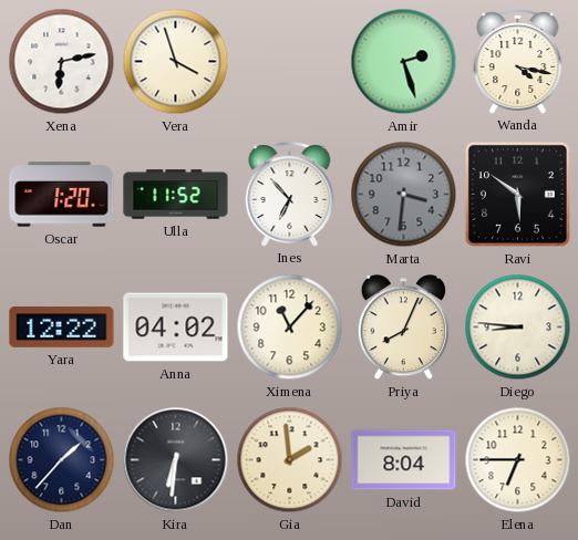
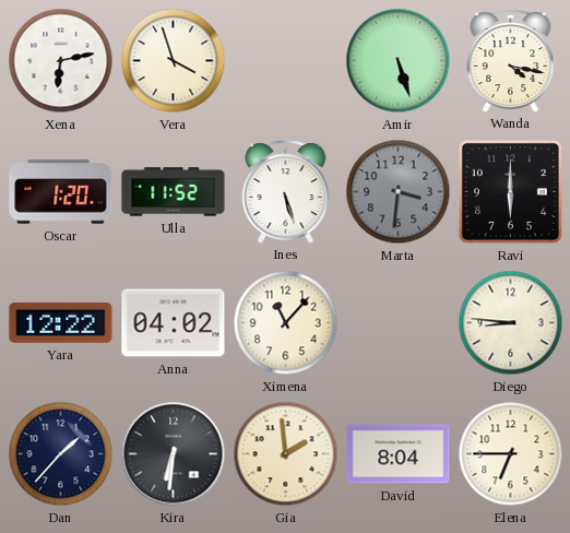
Amir: 2:27 -> 5:27 (399, 61)
Ines: 6:53 -> 5:27 (286, 191)
Ravi: 5:51 -> 6:00 (510, 191)
Priya: 8:04 -> none (403, 328)
